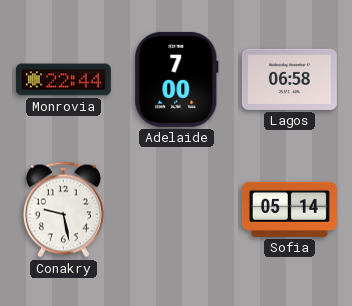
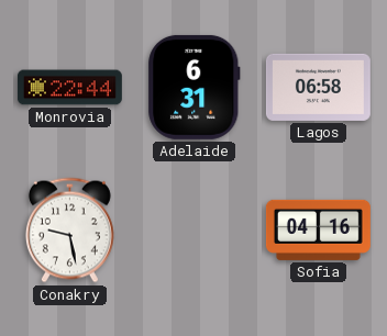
Adelaide: 7:00 -> 6:31 (195, 87)
Sofia: 05:14 -> 04:16 (318, 229)
